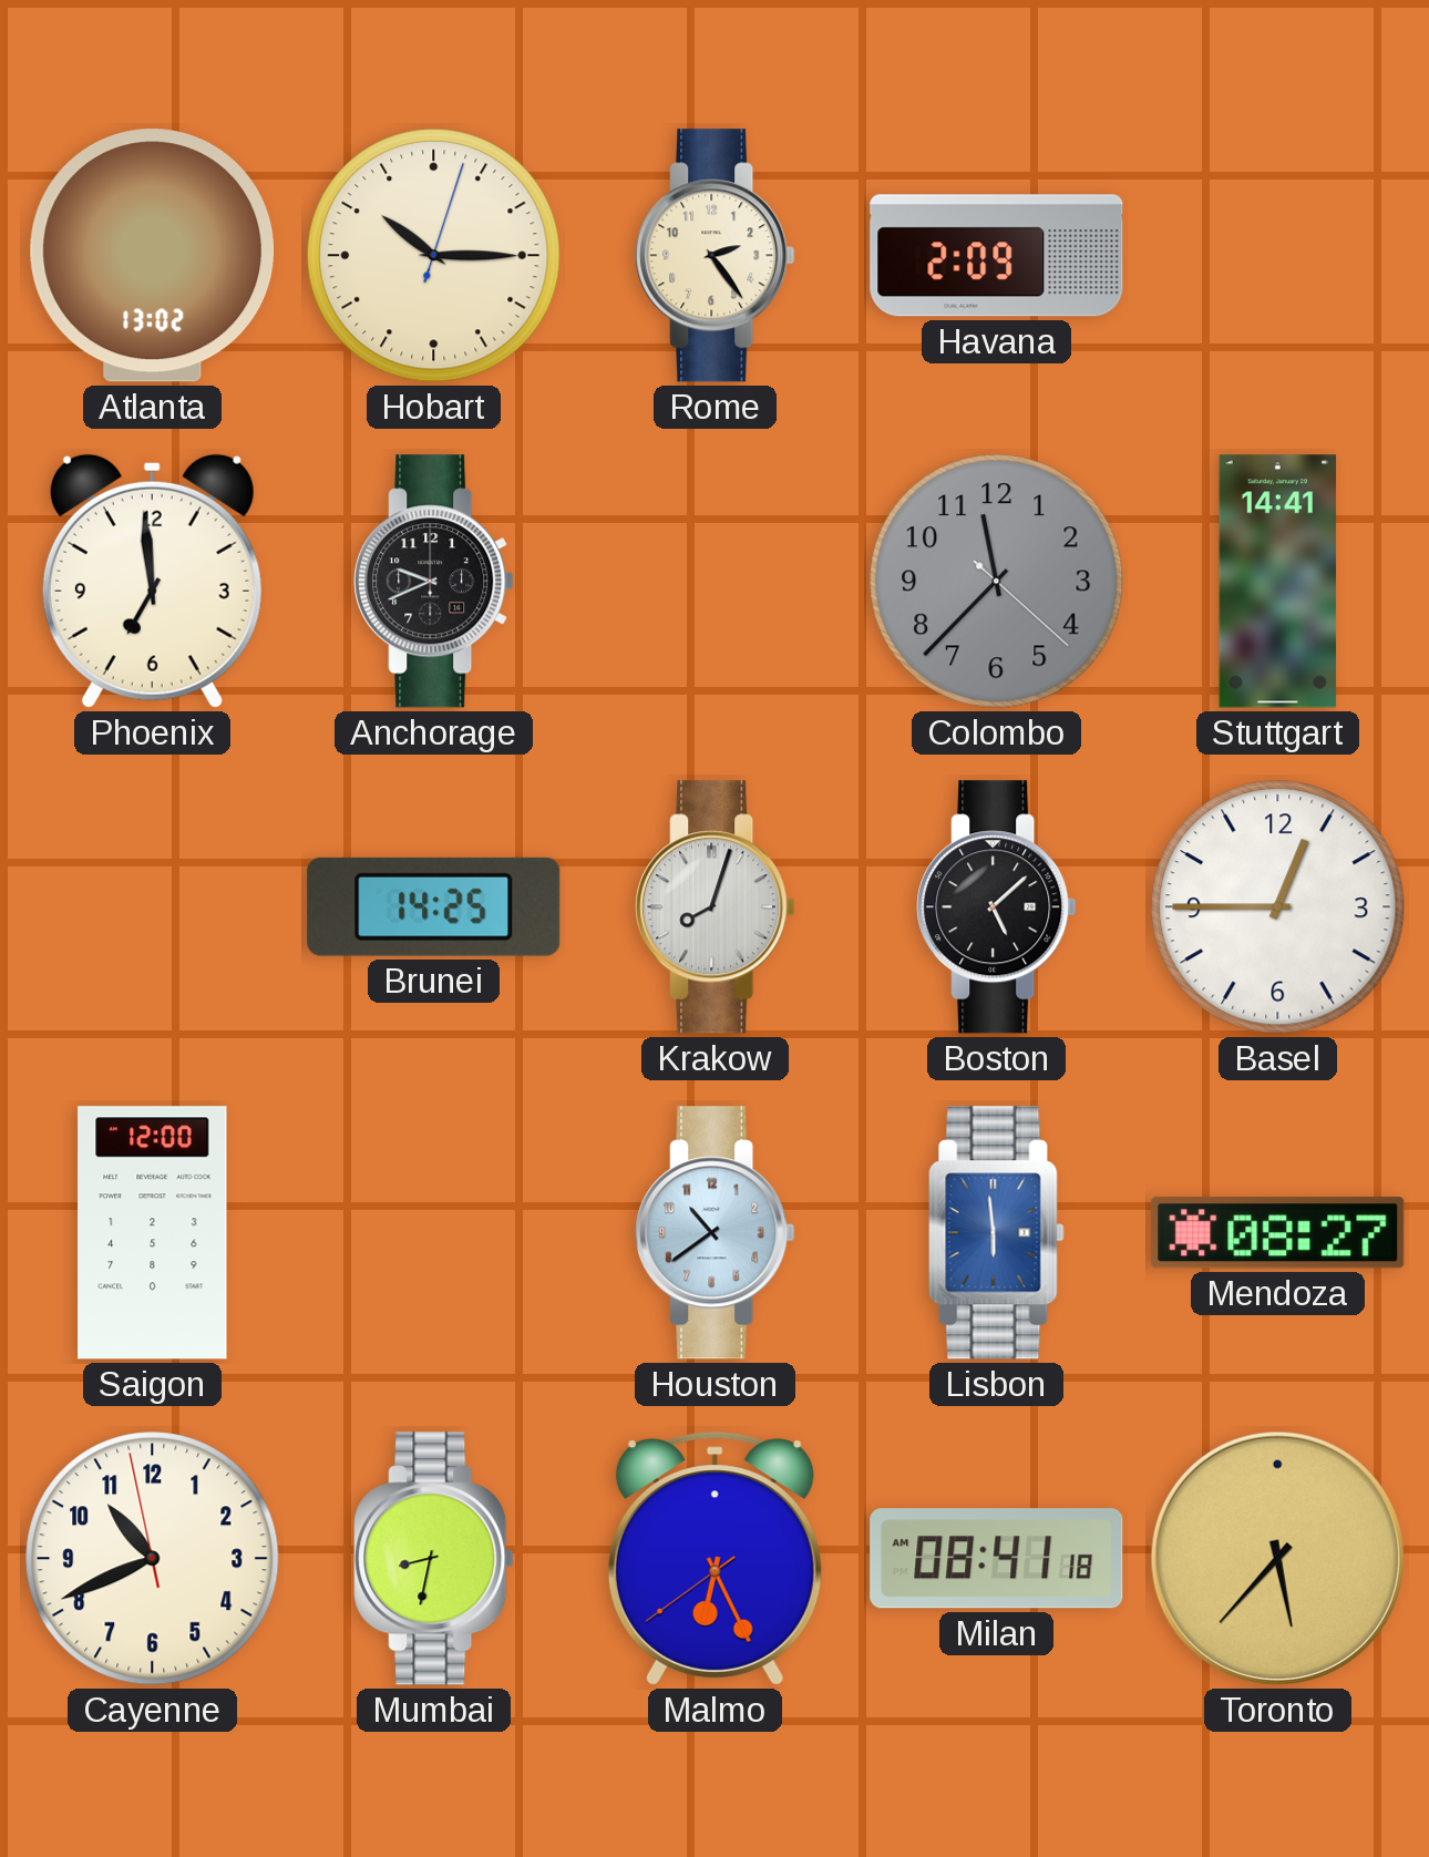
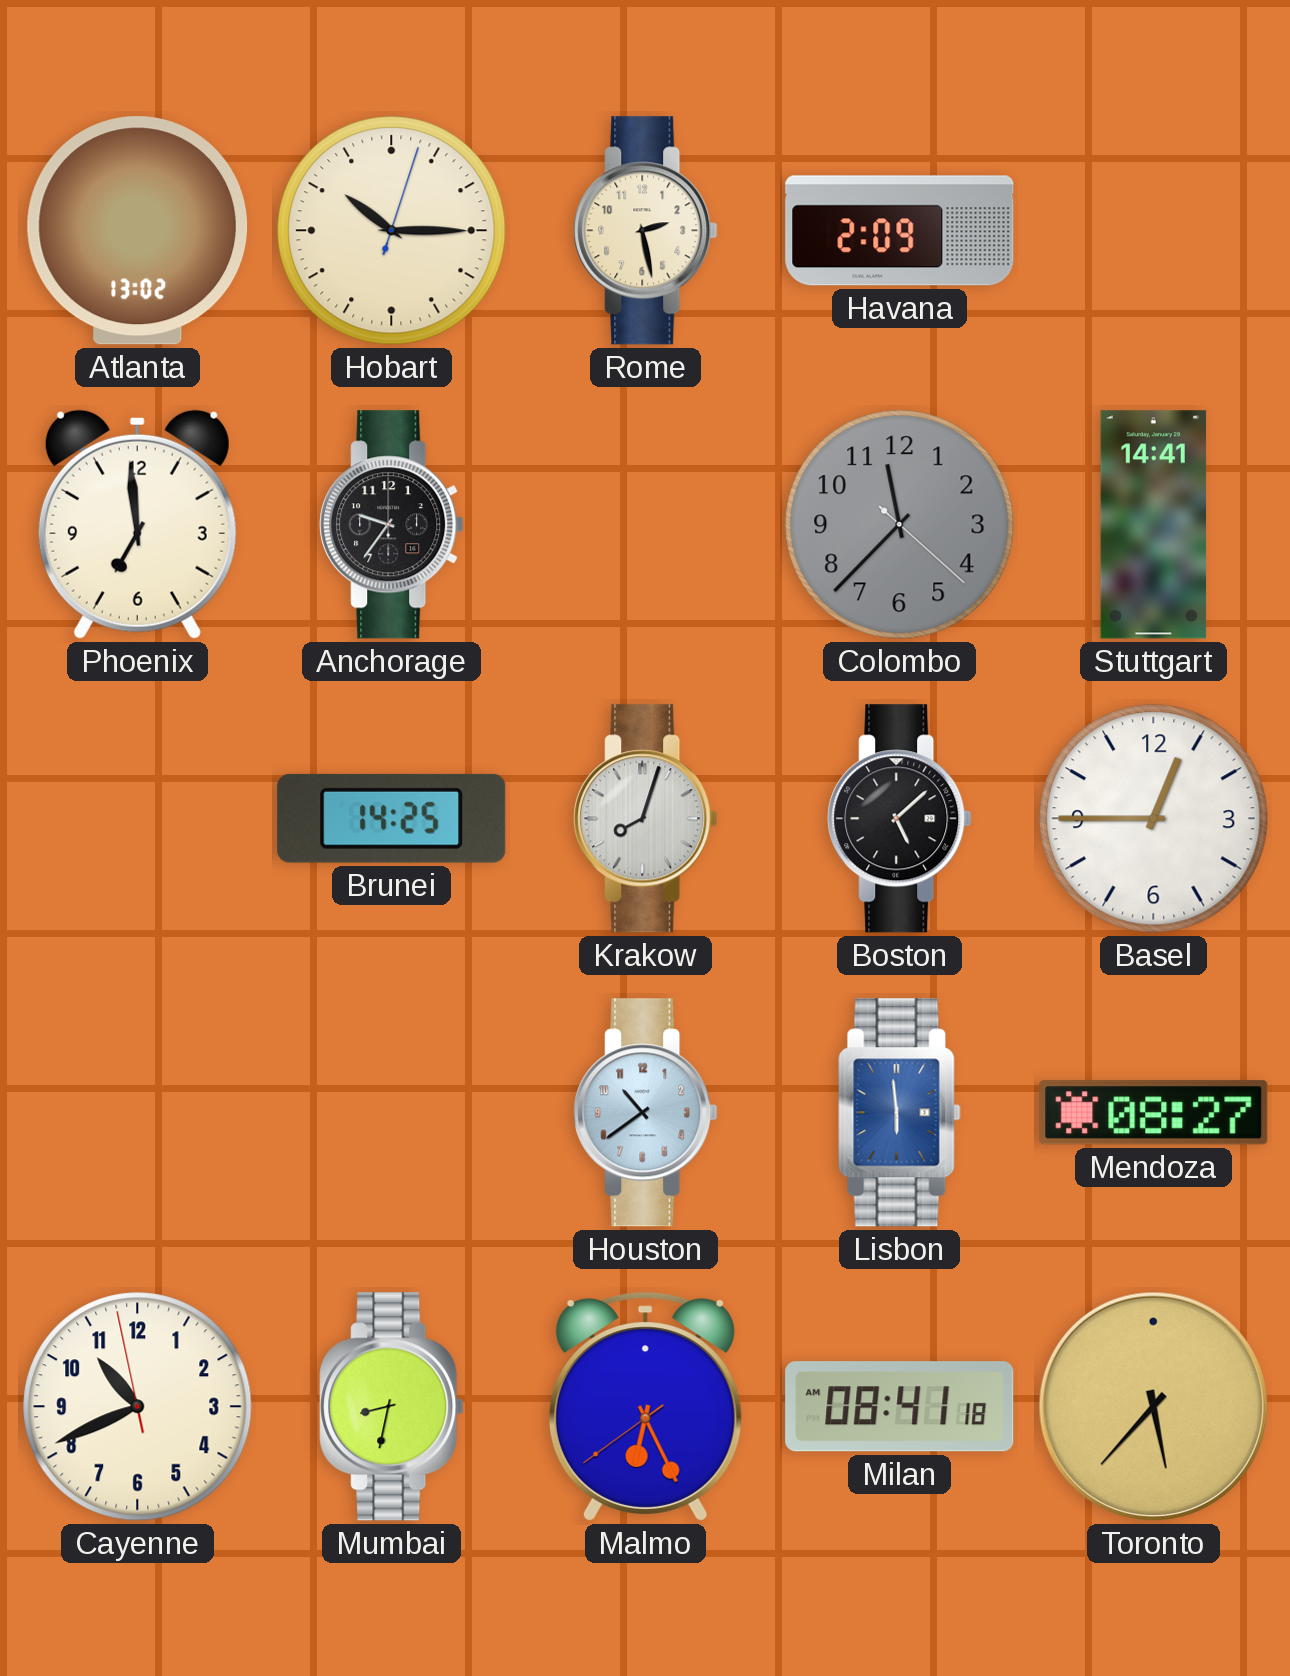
Rome: 2:24 -> 2:28 (646, 231)
Anchorage: 9:41 -> 9:36 (392, 525)
Saigon: 12:00 -> none (153, 1233)
